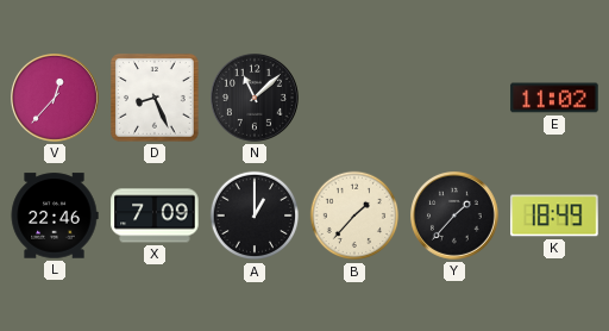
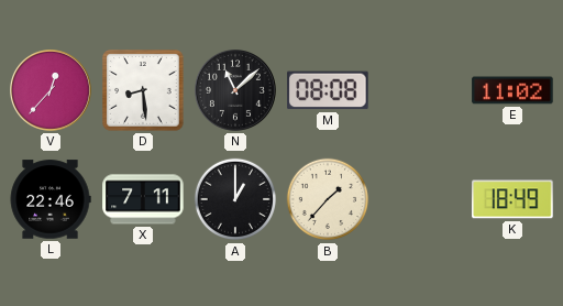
D: 8:26 -> 8:29 (143, 90)
M: none -> 08:08 (328, 90)
X: 7:09 -> 7:11 (143, 199)
Y: 1:37 -> none (456, 217)
